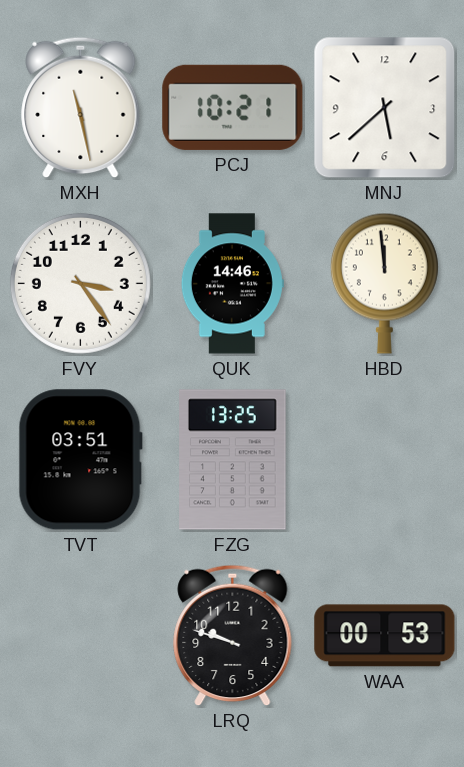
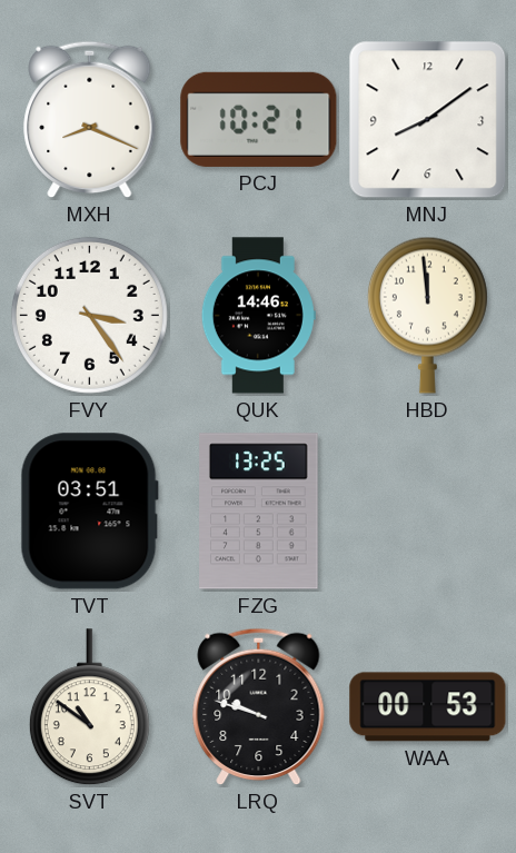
MXH: 11:28 -> 8:19 (90, 120)
MNJ: 5:38 -> 8:09 (428, 120)
SVT: none -> 10:51 (89, 707)
